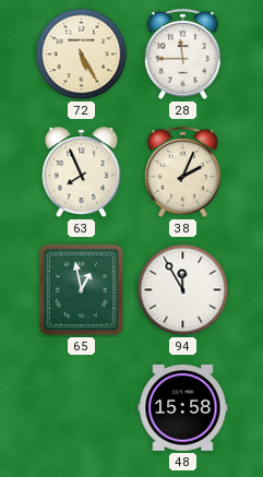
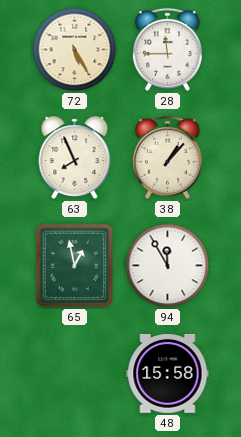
38: 2:04 -> 1:07 (167, 157)
